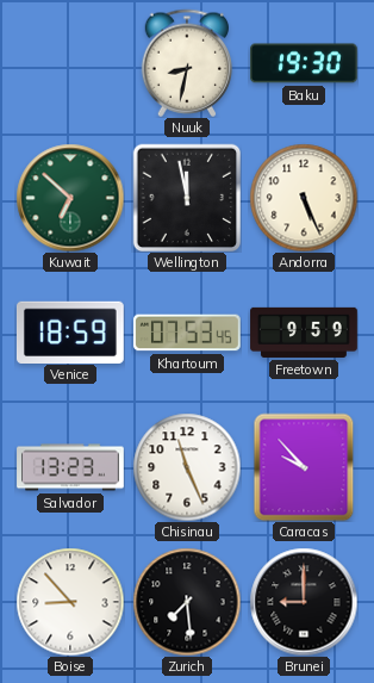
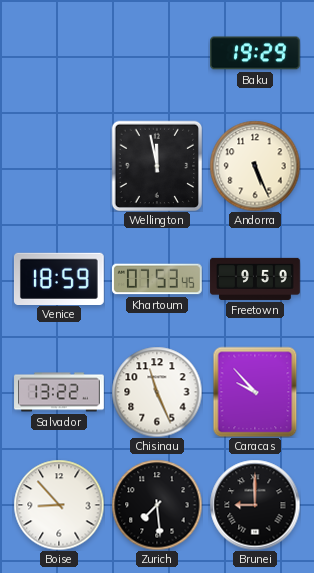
Nuuk: 8:32 -> none (187, 63)
Baku: 19:30 -> 19:29 (256, 53)
Kuwait: 6:52 -> none (70, 198)
Salvador: 13:23 -> 13:22 (59, 392)
